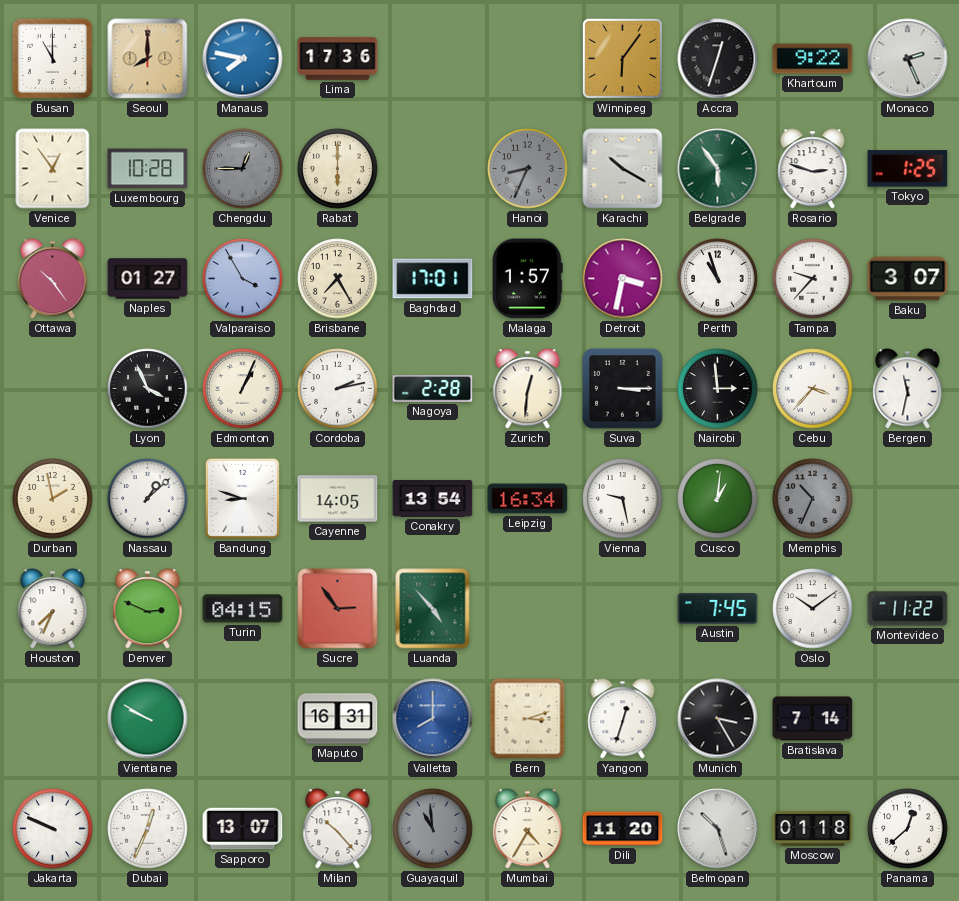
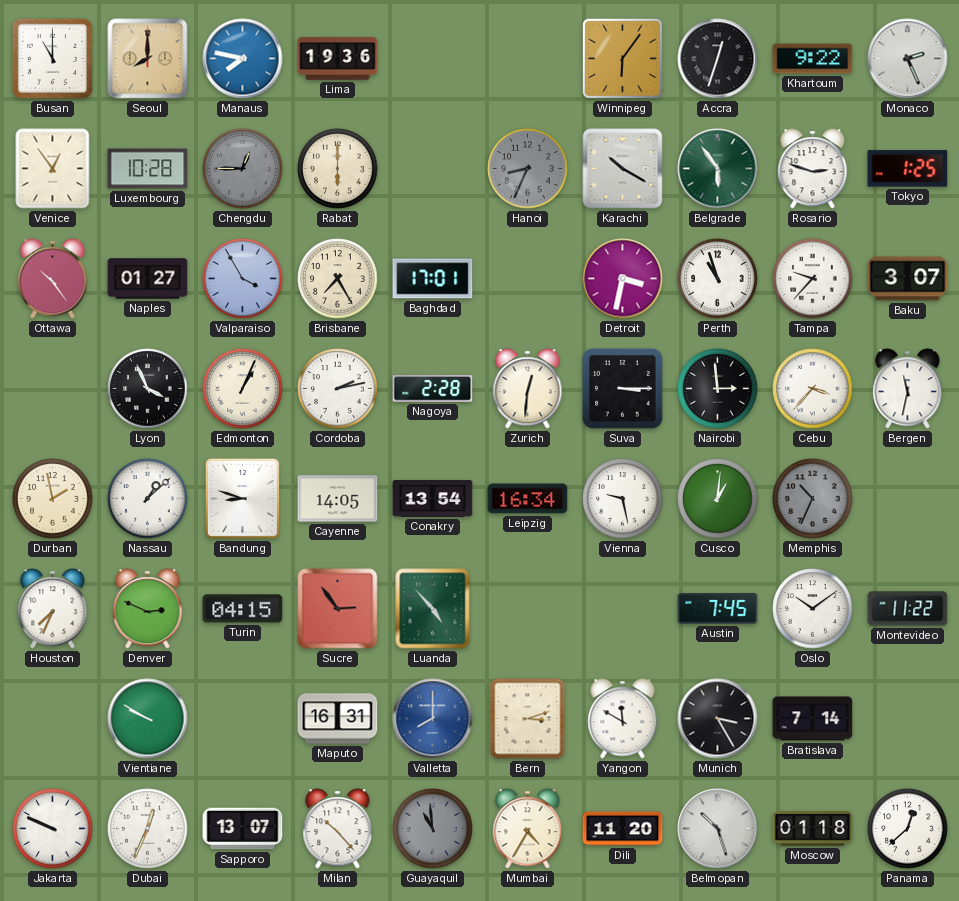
Lima: 17:36 -> 19:36 (338, 58)
Malaga: 1:57 -> none (528, 279)
Yangon: 12:33 -> 11:50 (623, 719)
